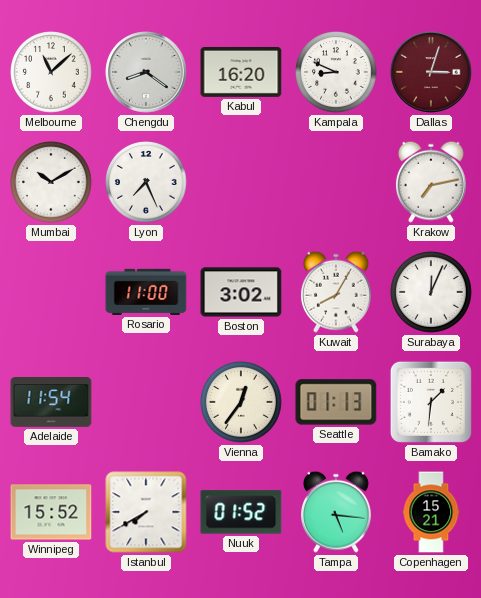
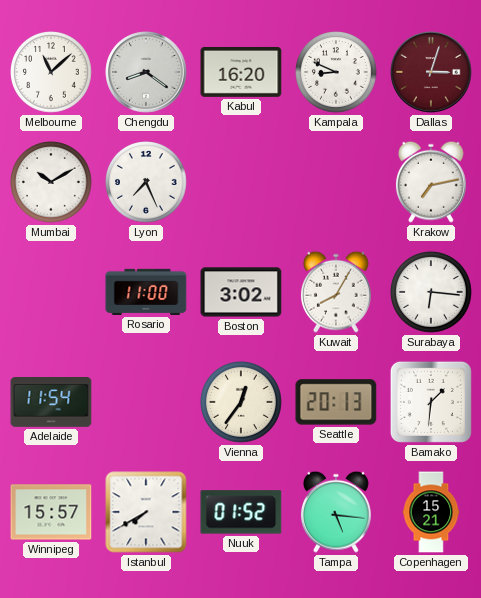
Surabaya: 12:04 -> 6:16 (432, 293)
Seattle: 01:13 -> 20:13 (336, 402)
Winnipeg: 15:52 -> 15:57 (51, 512)
